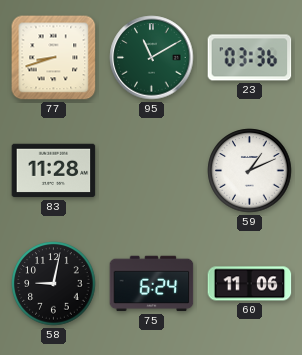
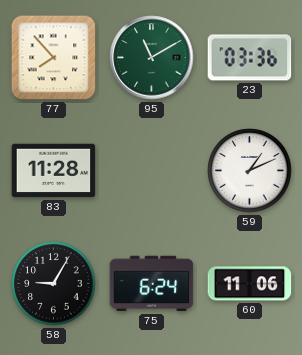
77: 8:42 -> 7:53 (54, 58)
58: 9:02 -> 9:05 (54, 284)
